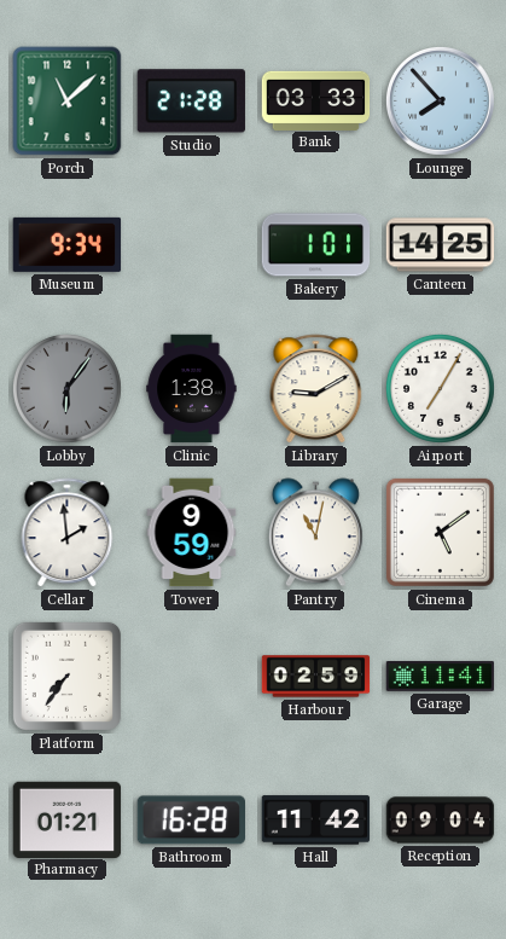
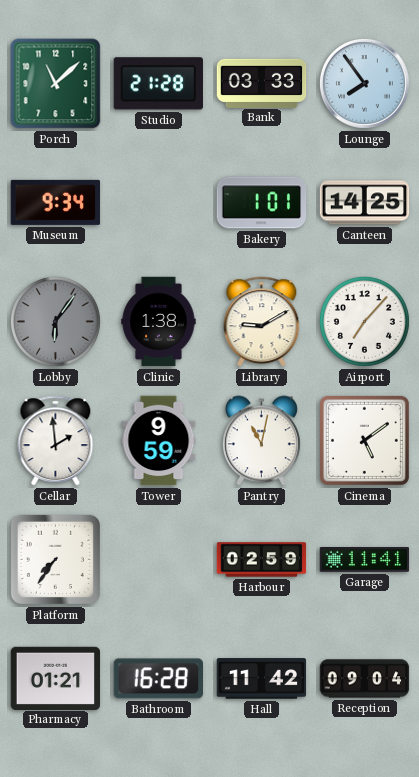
Lounge: 7:53 -> 7:54 (364, 83)
Airport: 7:05 -> 7:07 (364, 321)
